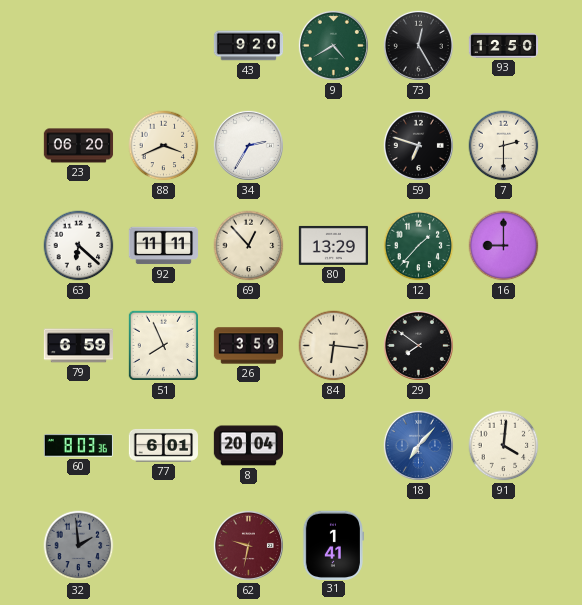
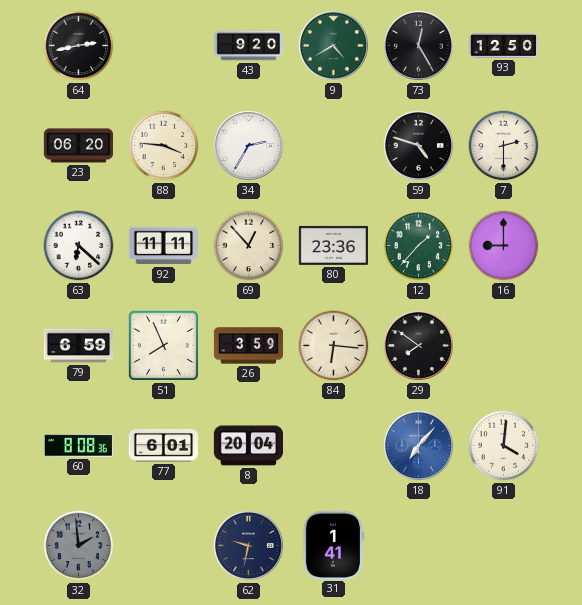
64: none -> 2:43 (79, 46)
88: 3:41 -> 3:46 (164, 146)
59: 6:48 -> 4:48 (418, 145)
80: 13:29 -> 23:36 (333, 245)
60: 8:03 -> 8:08 (78, 446)
62 dial: burgundy -> navy (248, 545)
